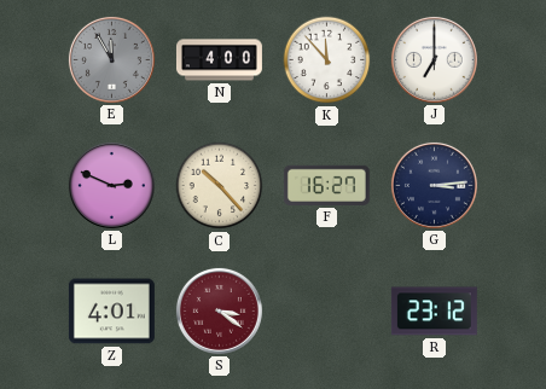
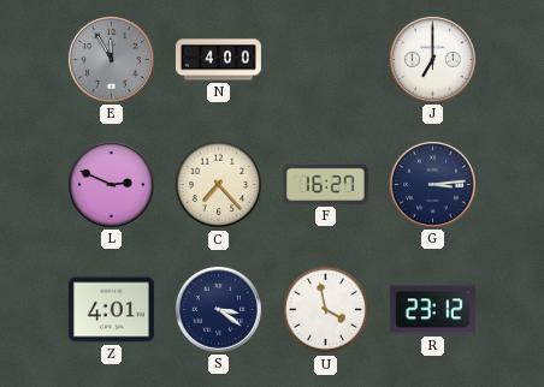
K: 11:53 -> none (327, 60)
C: 10:23 -> 7:23 (219, 185)
S dial: burgundy -> navy (218, 309)
U: none -> 3:58 (326, 310)
